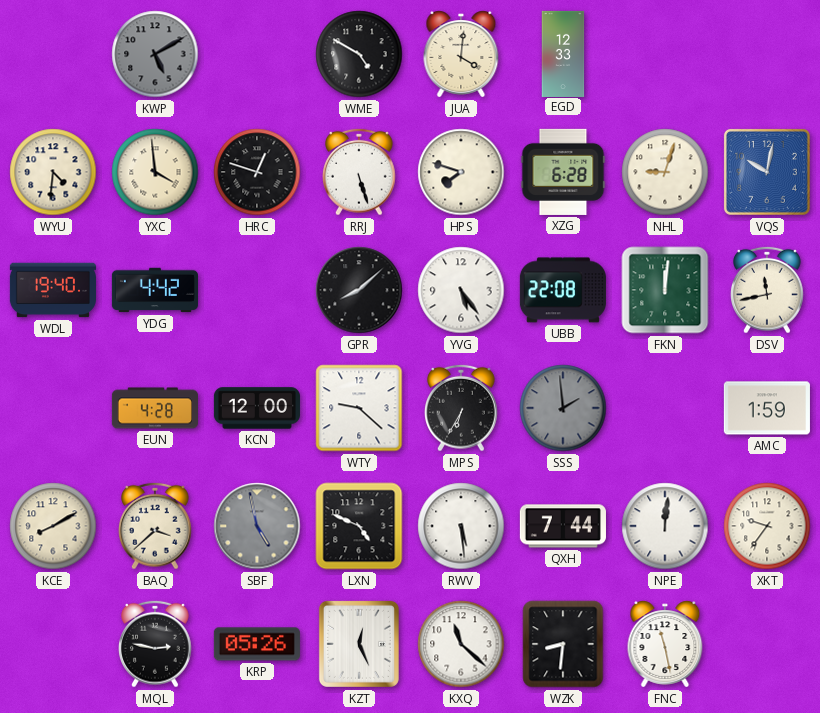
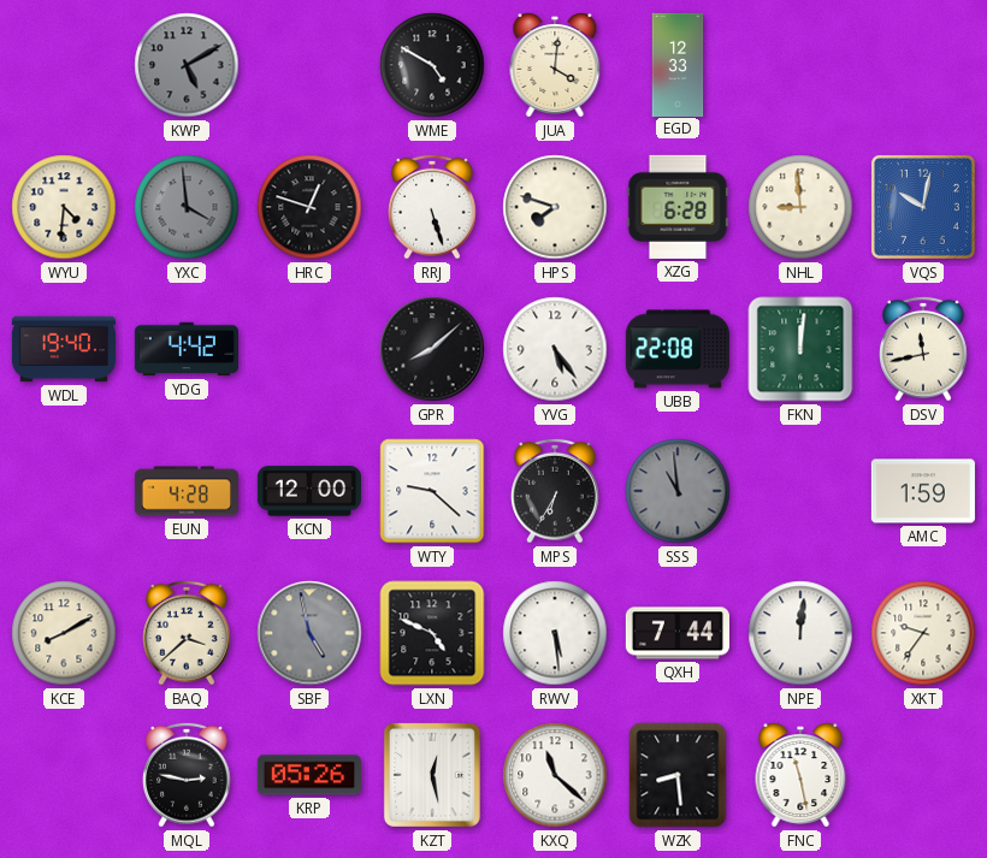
YXC dial: cream -> grey (187, 207)
NHL: 9:03 -> 8:59 (800, 207)
SSS: 1:59 -> 10:59 (678, 491)
KZT: 12:26 -> 12:28 (432, 775)
WZK: 8:31 -> 8:29 (678, 775)
